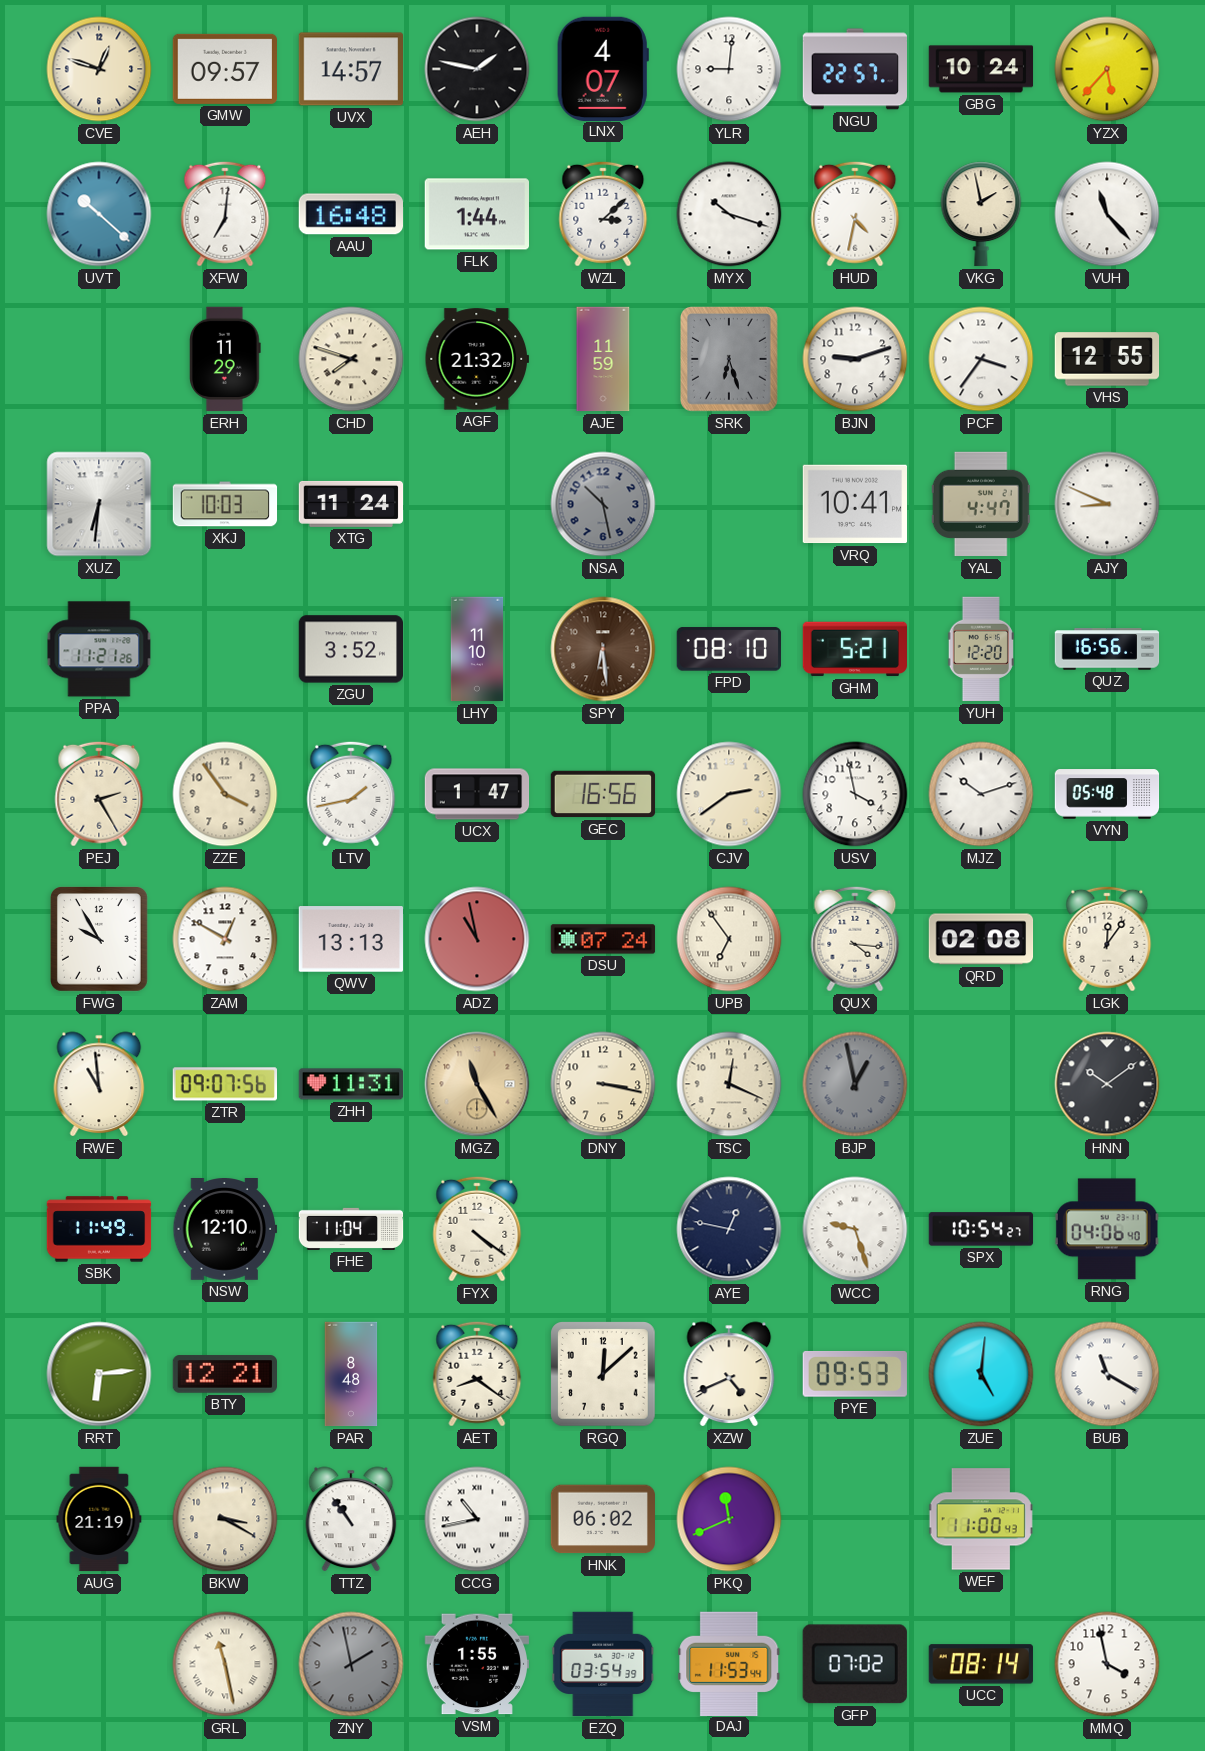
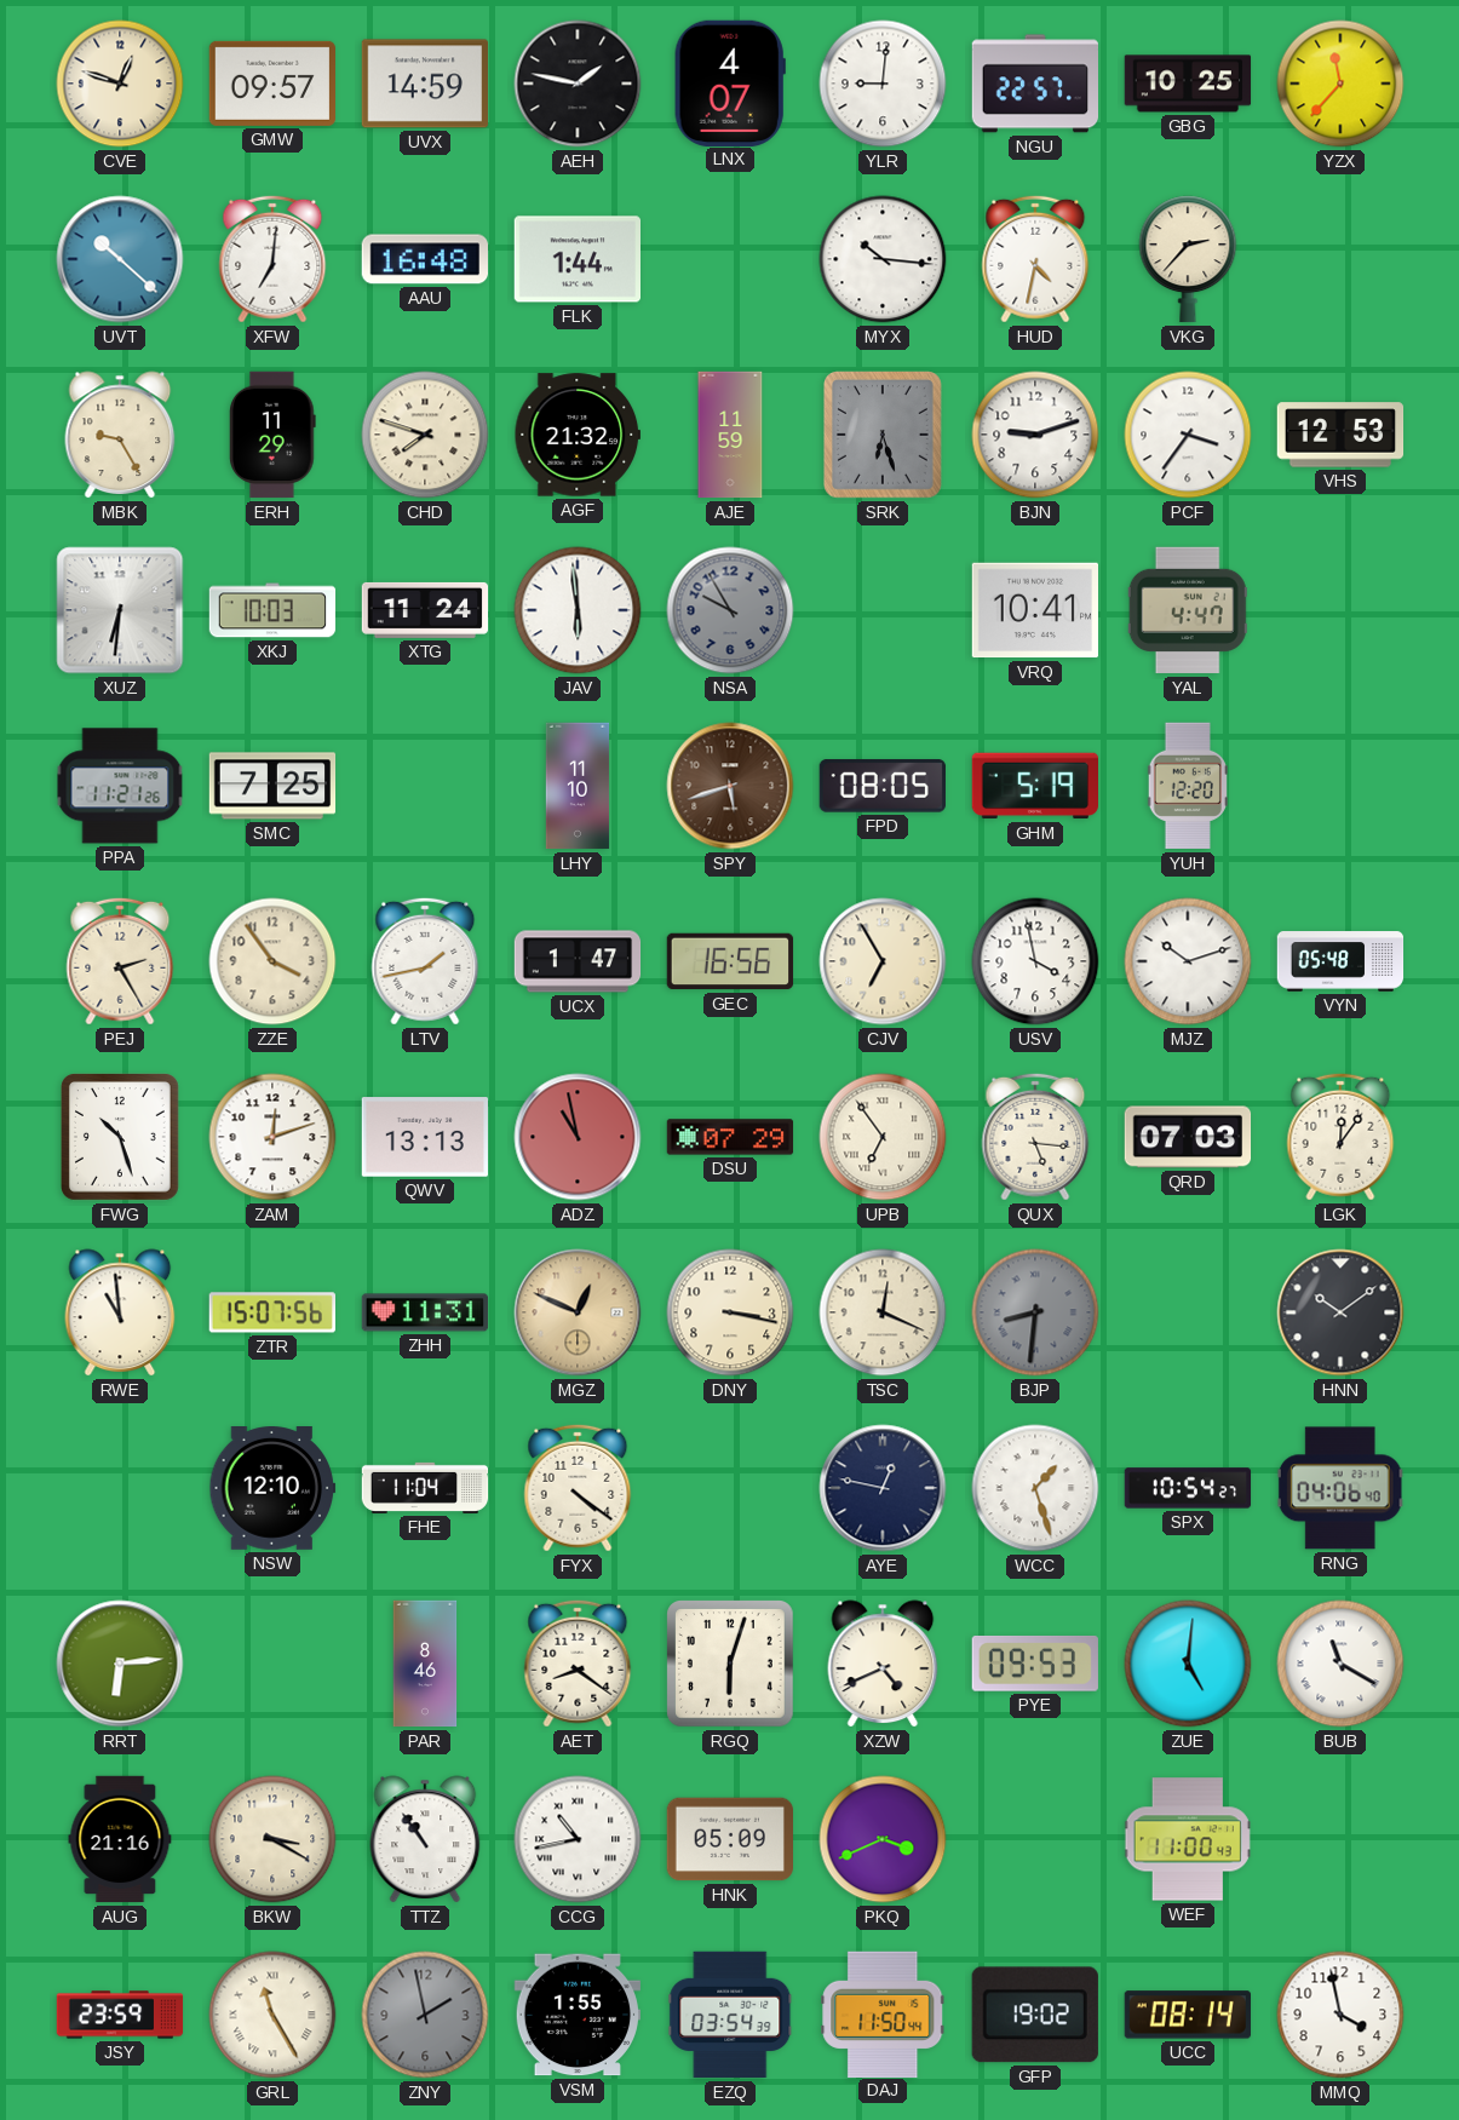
UVX: 14:57 -> 14:59 (424, 84)
GBG: 10:24 -> 10:25 (1188, 84)
YZX: 5:37 -> 11:37 (1340, 84)
WZL: 3:08 -> none (603, 214)
MYX: 10:18 -> 10:16 (883, 259)
VKG: 1:58 -> 2:37 (1188, 259)
VUH: 11:23 -> none (1107, 214)
MBK: none -> 9:25 (120, 435)
VHS: 12:55 -> 12:53 (1340, 435)
JAV: none -> 5:59 (578, 610)
NSA: 10:28 -> 9:55 (730, 610)
AJY: 8:49 -> none (1107, 504)
SMC: none -> 7:25 (272, 786)
ZGU: 3:52 -> none (351, 649)
SPY: 6:29 -> 5:42 (730, 786)
FPD: 08:10 -> 08:05 (883, 786)
GHM: 5:21 -> 5:19 (1034, 786)
QUZ: 16:56 -> none (1107, 649)
CJV: 2:39 -> 6:55 (883, 961)
FWG: 9:55 -> 10:27 (121, 1138)
ZAM: 12:50 -> 12:12 (272, 1137)
DSU: 07:24 -> 07:29 (730, 1137)
QUX: 4:16 -> 5:16 (1035, 1137)
QRD: 02:08 -> 07:03 (1188, 1137)
ZTR: 09:07 -> 15:07 (271, 1312)
MGZ: 11:25 -> 12:49 (578, 1312)
BJP: 12:58 -> 8:31 (1035, 1312)
SBK: 11:49 -> none (99, 1229)
WCC: 9:27 -> 1:27 (1035, 1488)
BTY: 12:21 -> none (224, 1374)
PAR: 8:48 -> 8:46 (425, 1664)
RGQ: 12:08 -> 6:03 (730, 1664)
AUG: 21:19 -> 21:16 (120, 1839)
HNK: 06:02 -> 05:09 (729, 1839)
PKQ: 11:41 -> 3:41 (883, 1839)
JSY: none -> 23:59 (120, 2015)
GRL: 11:28 -> 11:25 (272, 2015)
DAJ: 11:53 -> 11:50 (883, 2013)
GFP: 07:02 -> 19:02 (1035, 2015)
